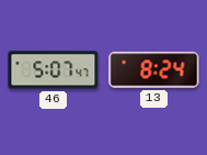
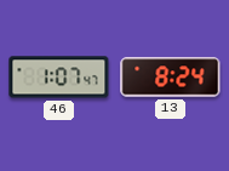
46: 5:07 -> 1:07 (59, 78)
